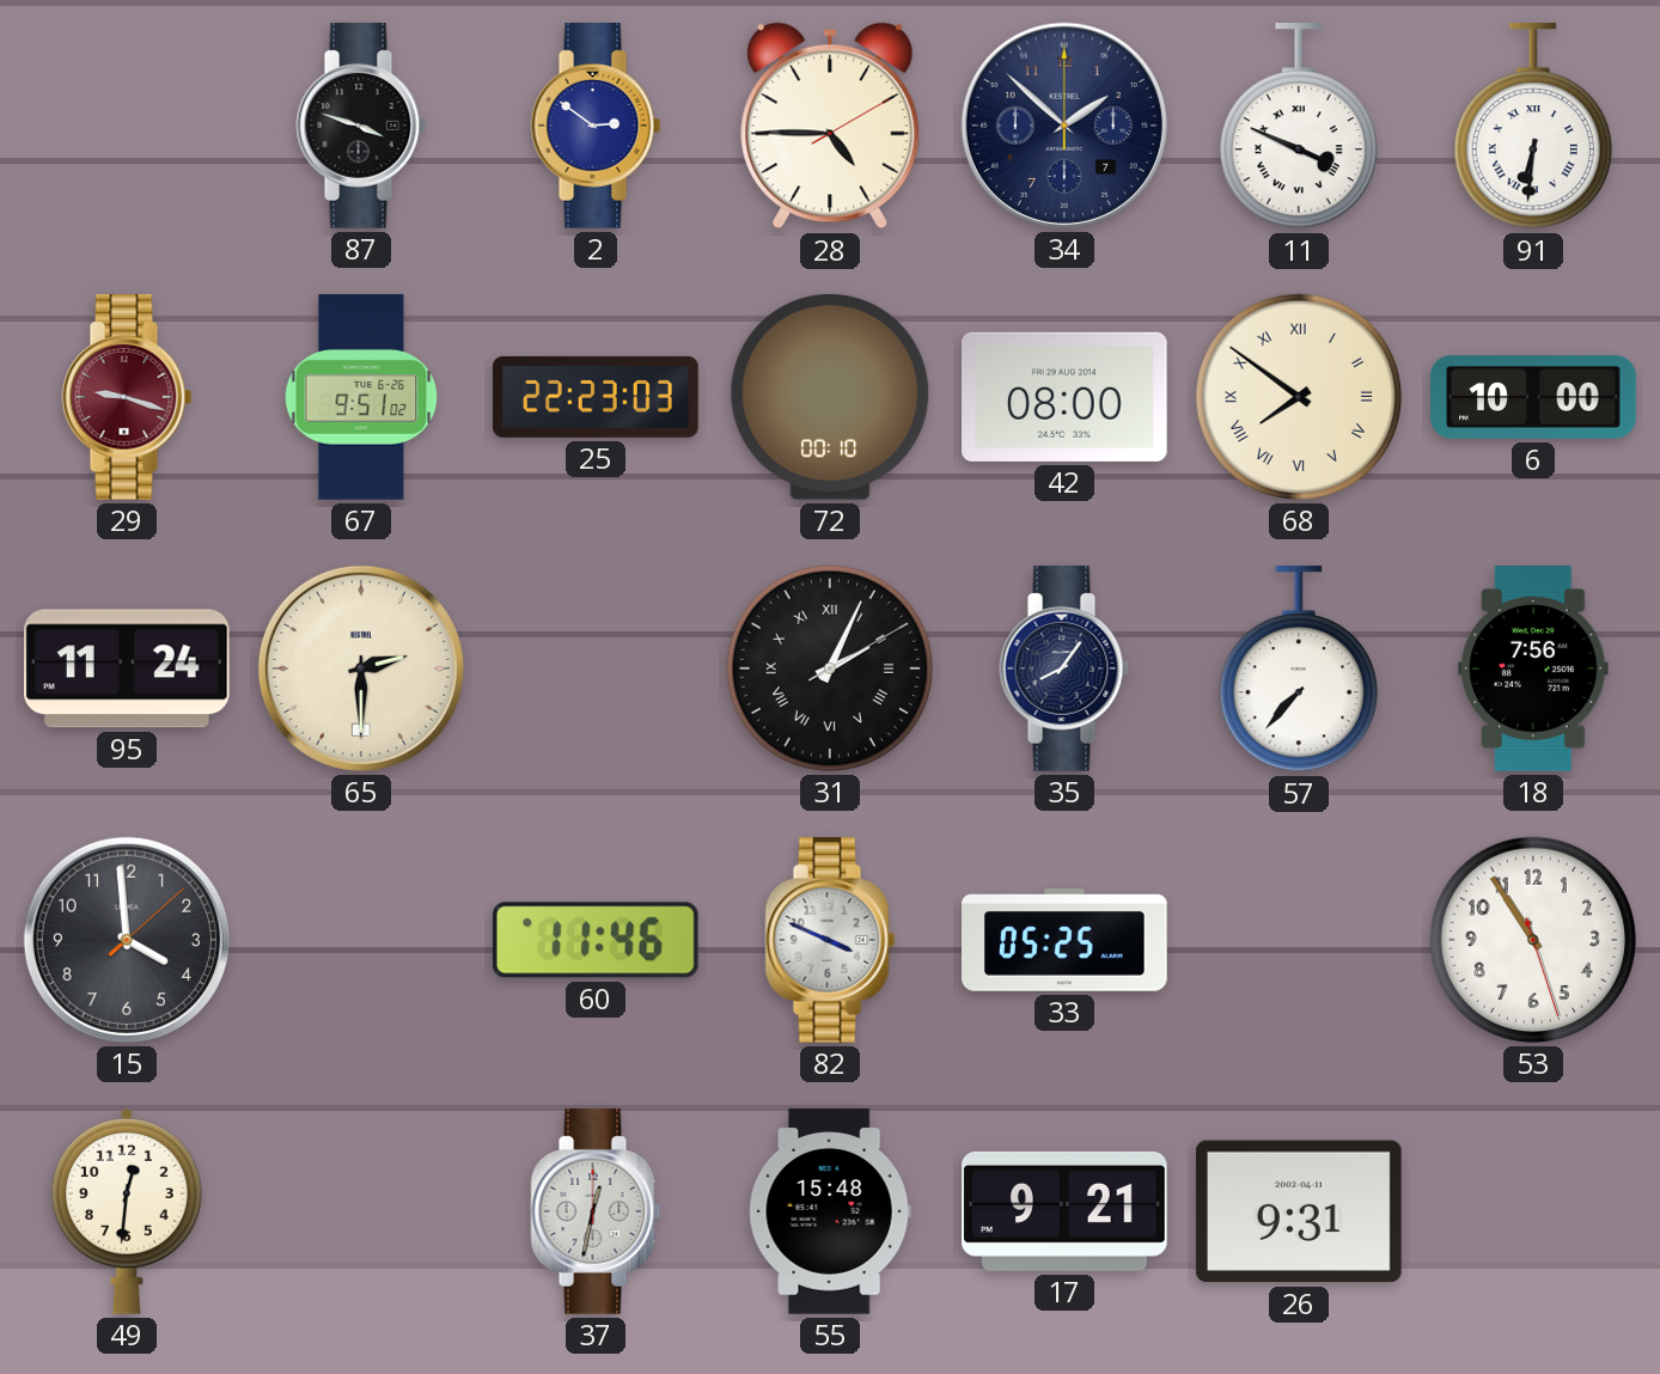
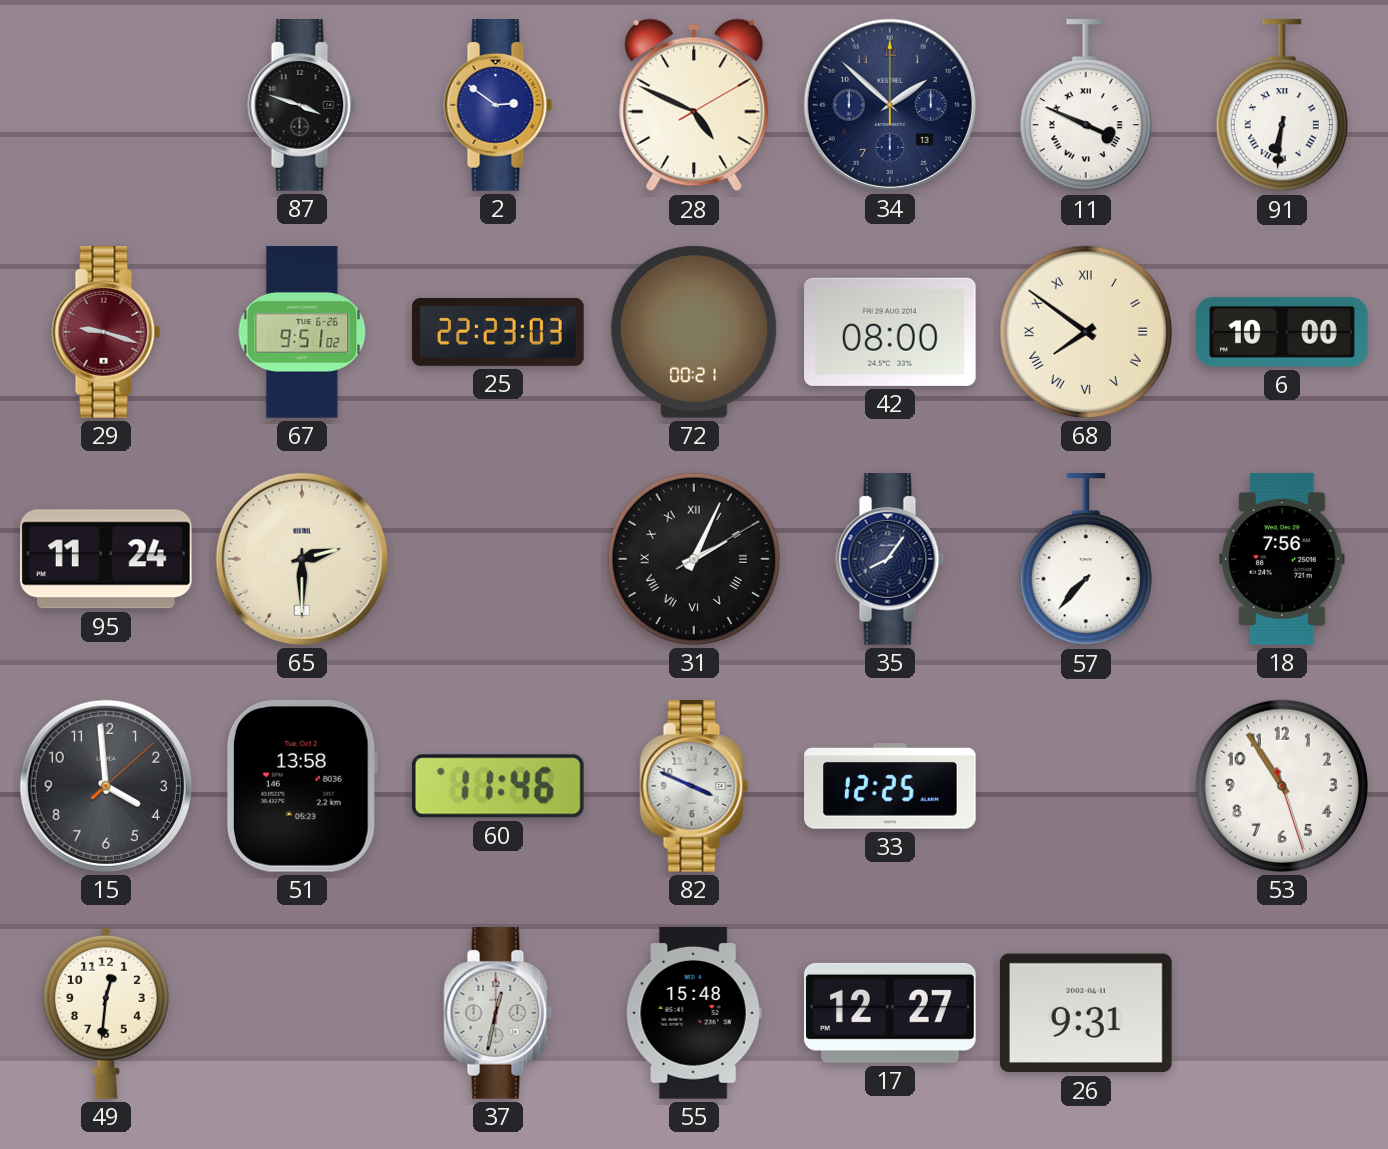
28: 4:45 -> 4:49 (694, 105)
34 date: 7 -> 13 (890, 105)
72: 00:10 -> 00:21 (694, 332)
51: none -> 13:58 (302, 786)
33: 05:25 -> 12:25 (891, 787)
17: 9:21 -> 12:27 (891, 1013)
